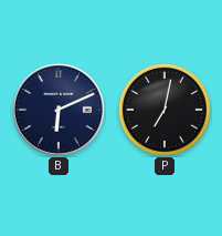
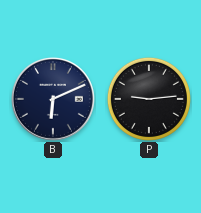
P: 7:02 -> 9:14 (149, 99)
